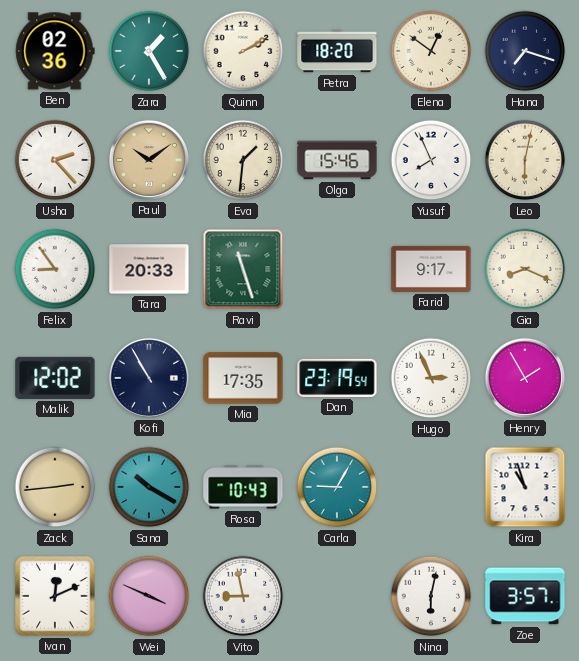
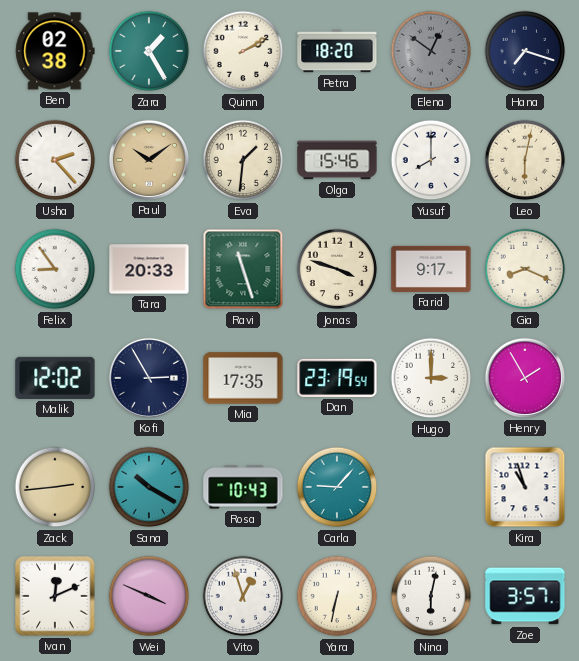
Ben: 02:36 -> 02:38 (55, 51)
Elena dial: cream -> grey (431, 51)
Yusuf: 7:56 -> 8:00 (431, 160)
Jonas: none -> 3:48 (337, 269)
Kofi: 10:55 -> 2:55 (149, 378)
Hugo: 2:56 -> 3:00 (431, 378)
Carla: 9:05 -> 9:07 (337, 487)
Vito: 8:58 -> 12:57 (243, 596)
Yara: none -> 6:32 (337, 596)
